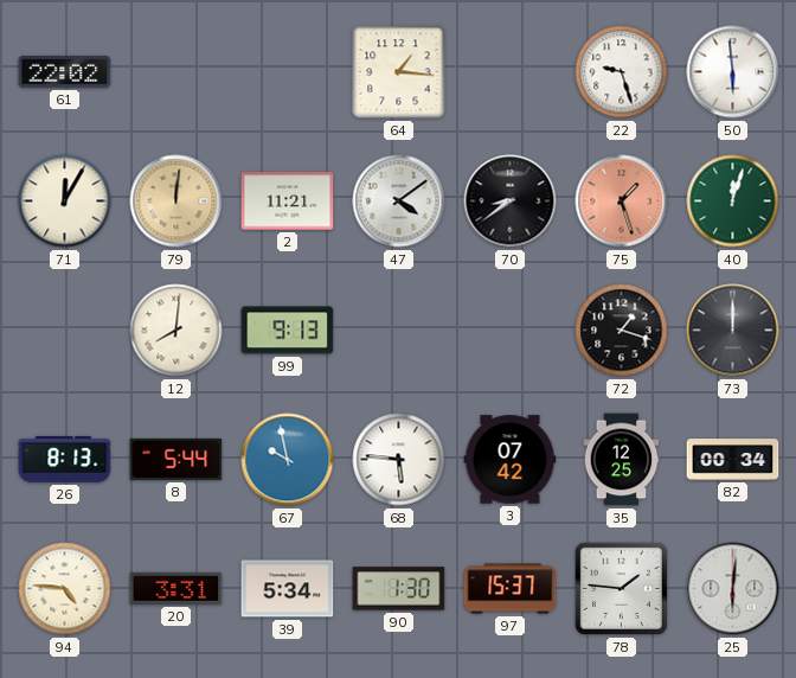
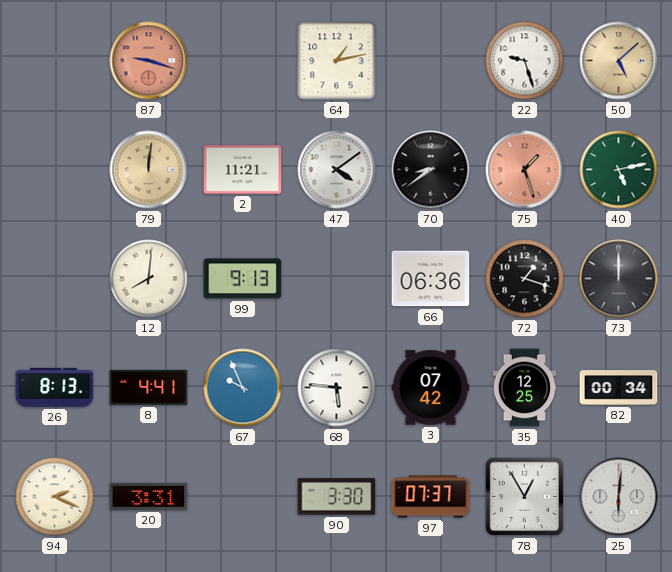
61: 22:02 -> none (65, 72)
87: none -> 9:18 (149, 61)
64: 1:16 -> 1:13 (337, 61)
50: 5:59 -> 5:08 (619, 61)
50 dial: white -> champagne (619, 61)
71: 12:05 -> none (65, 202)
40: 12:03 -> 5:13 (619, 170)
66: none -> 06:36 (431, 279)
8: 5:44 -> 4:41 (149, 387)
67: 9:58 -> 9:56 (243, 388)
94: 4:46 -> 2:19 (55, 497)
39: 5:34 -> none (288, 589)
90: 1:30 -> 3:30 (337, 497)
97: 15:37 -> 07:37 (431, 497)
78: 1:46 -> 12:55 (524, 496)
